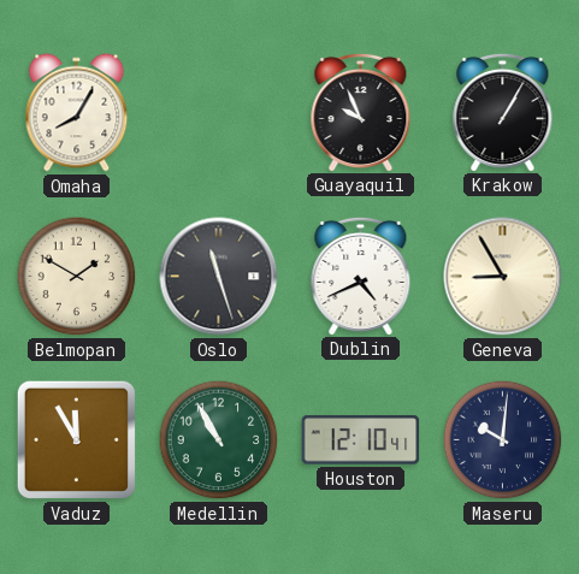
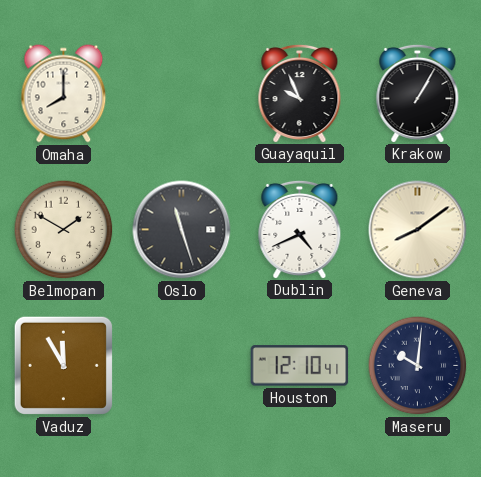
Omaha: 8:05 -> 8:00 (64, 94)
Geneva: 8:55 -> 8:09 (418, 230)
Medellin: 10:55 -> none (219, 440)
